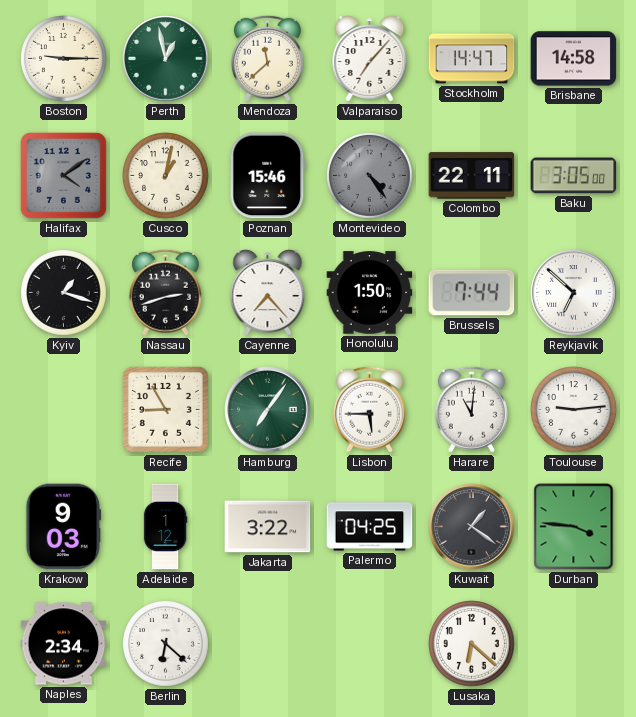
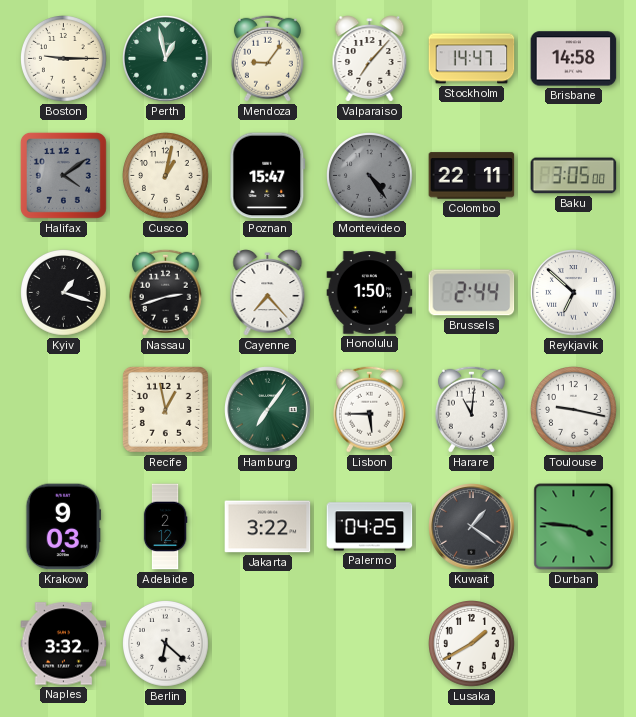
Mendoza: 11:38 -> 9:06 (267, 58)
Poznan: 15:46 -> 15:47 (268, 176)
Brussels: 7:44 -> 2:44 (472, 293)
Recife: 8:55 -> 12:58 (165, 409)
Toulouse: 9:14 -> 9:17 (574, 410)
Adelaide: 1:12 -> 2:12 (165, 527)
Naples: 2:34 -> 3:32 (64, 644)
Lusaka: 6:22 -> 1:40 (472, 644)
